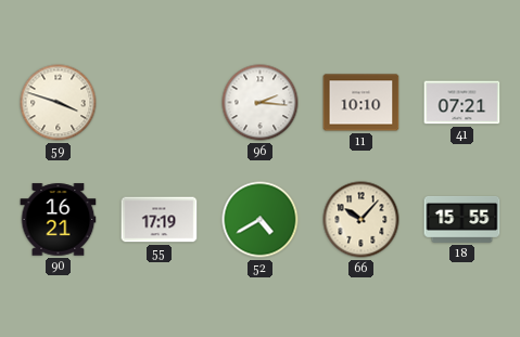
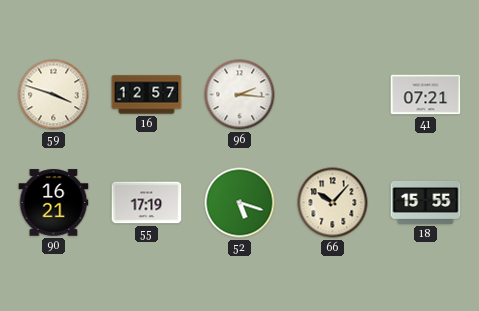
16: none -> 12:57 (147, 95)
11: 10:10 -> none (362, 103)
52: 4:40 -> 5:18 (240, 203)
